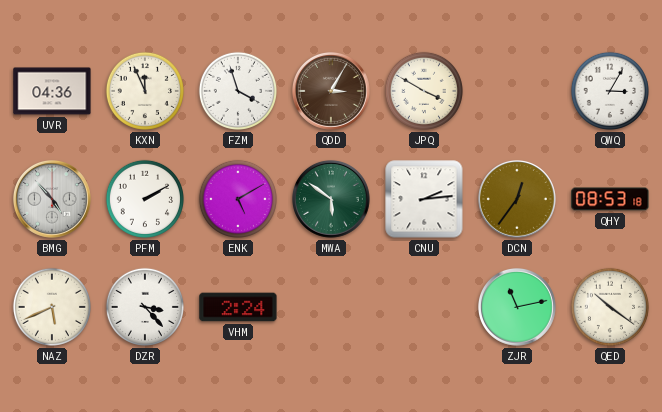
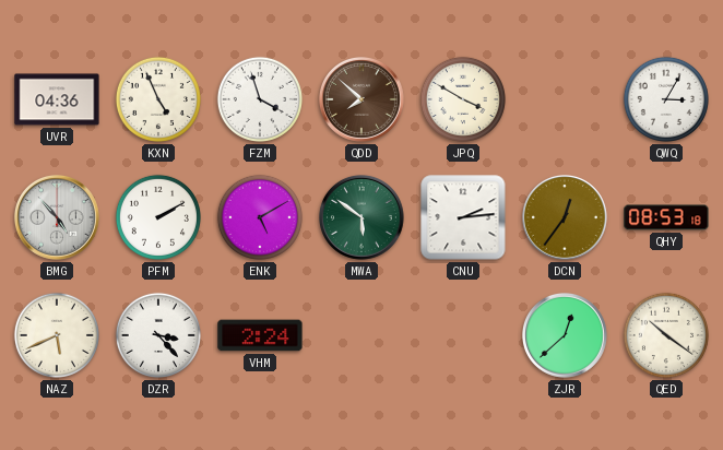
KXN: 11:56 -> 4:56 (158, 99)
QDD: 3:05 -> 7:52 (363, 100)
ZJR: 11:13 -> 12:38 (566, 336)
